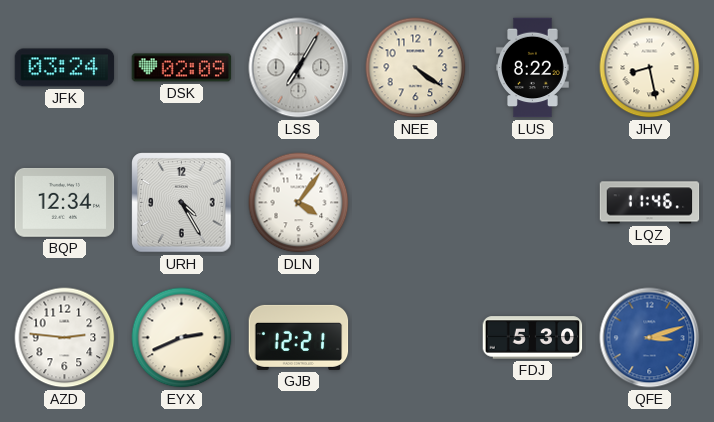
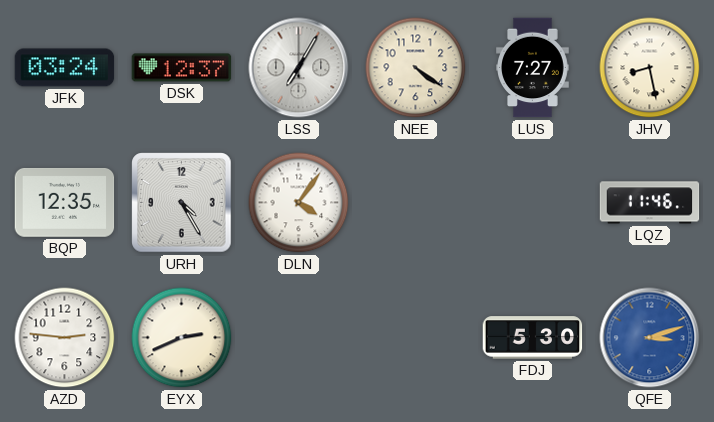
DSK: 02:09 -> 12:37 (182, 68)
LUS: 8:22 -> 7:27 (533, 68)
BQP: 12:34 -> 12:35 (65, 202)
GJB: 12:21 -> none (299, 337)
